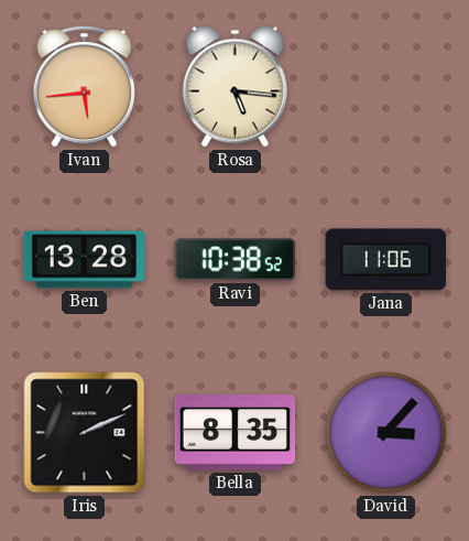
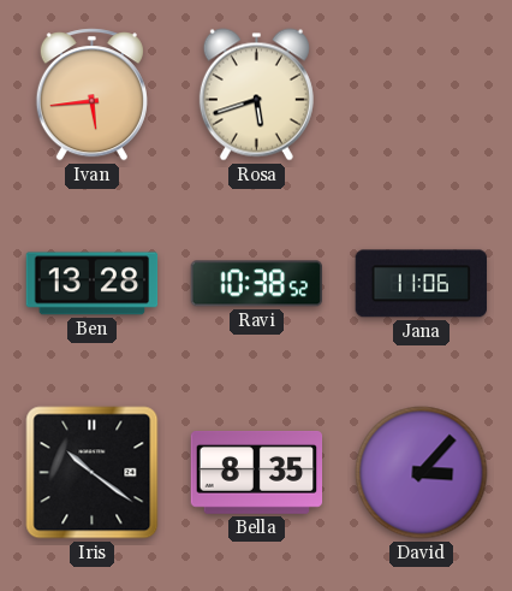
Rosa: 5:16 -> 5:42 (256, 95)
Iris: 2:11 -> 10:21 (93, 473)
